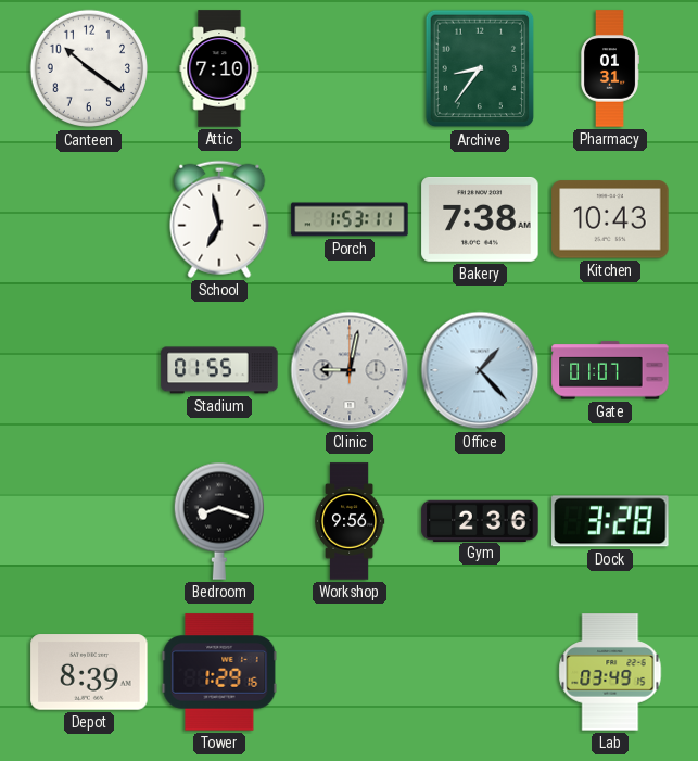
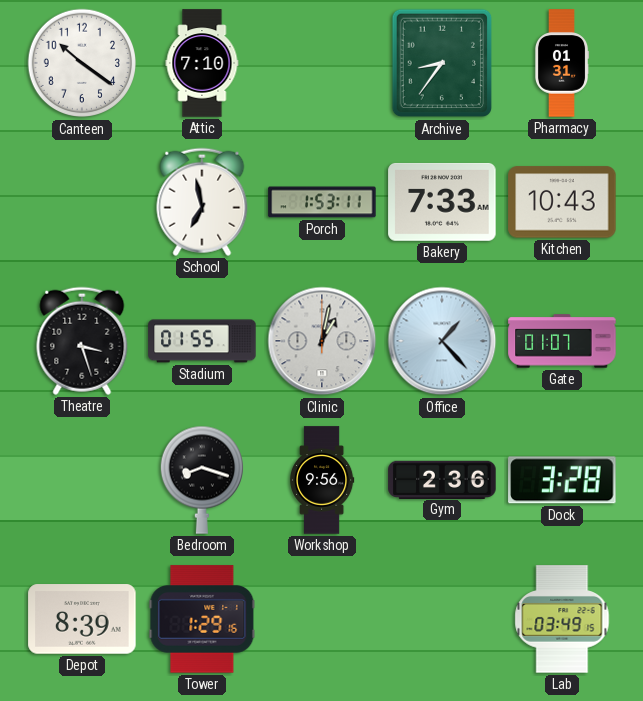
Bakery: 7:38 -> 7:33 (442, 202)
Theatre: none -> 3:27 (82, 341)
Clinic: 9:02 -> 1:02 (322, 341)
